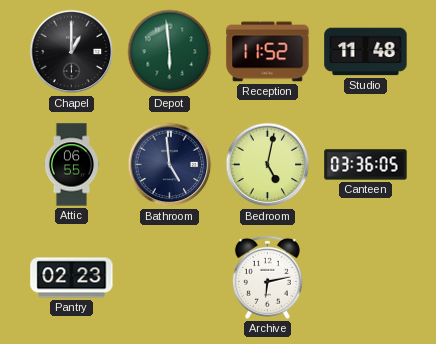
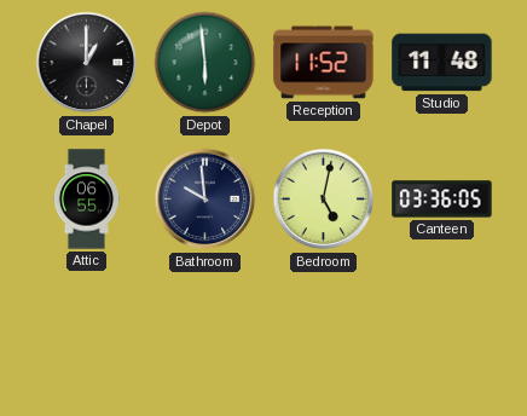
Bathroom: 4:59 -> 9:59 (205, 200)
Pantry: 02:23 -> none (72, 278)
Archive: 6:13 -> none (267, 277)
